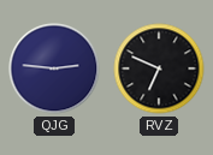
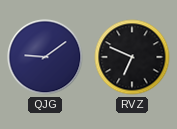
QJG: 2:46 -> 9:09 (45, 57)
